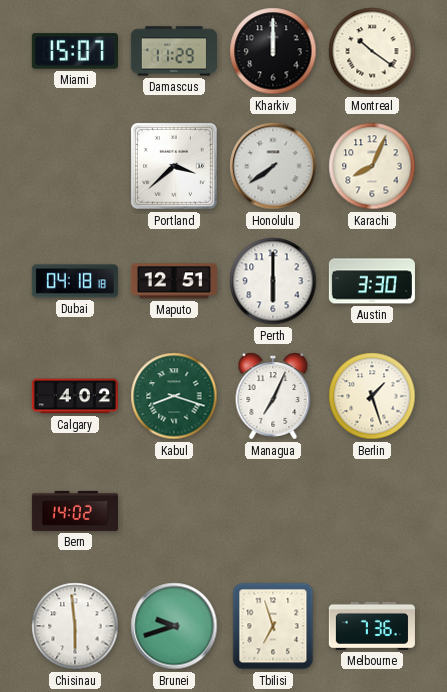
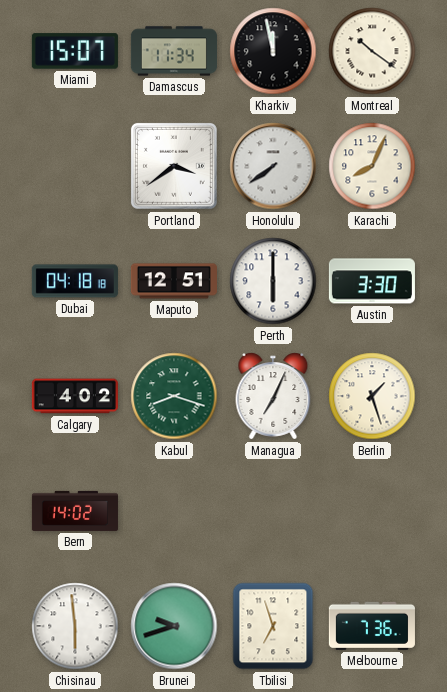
Damascus: 11:29 -> 11:34 (174, 51)
Kharkiv: 12:00 -> 11:58 (273, 51)
Portland: 3:38 -> 3:39 (174, 166)
